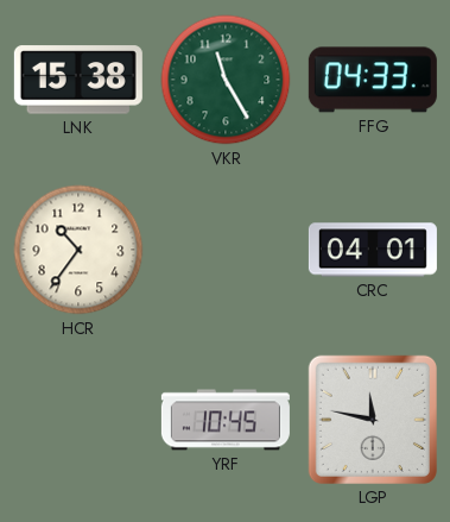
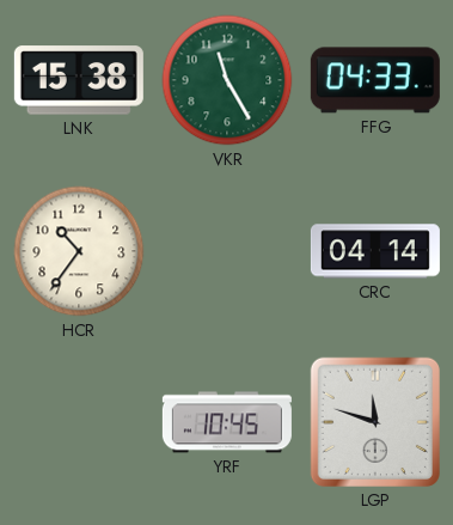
CRC: 04:01 -> 04:14 (375, 251)
LGP: 11:47 -> 11:48 (375, 422)
